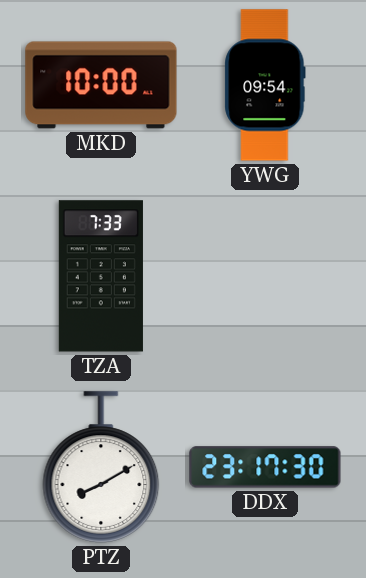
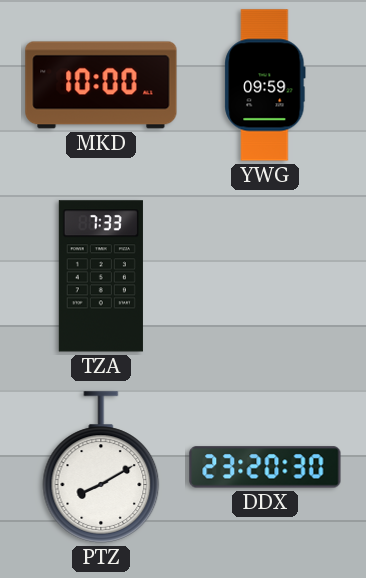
YWG: 09:54 -> 09:59 (265, 85)
DDX: 23:17 -> 23:20 (265, 467)
